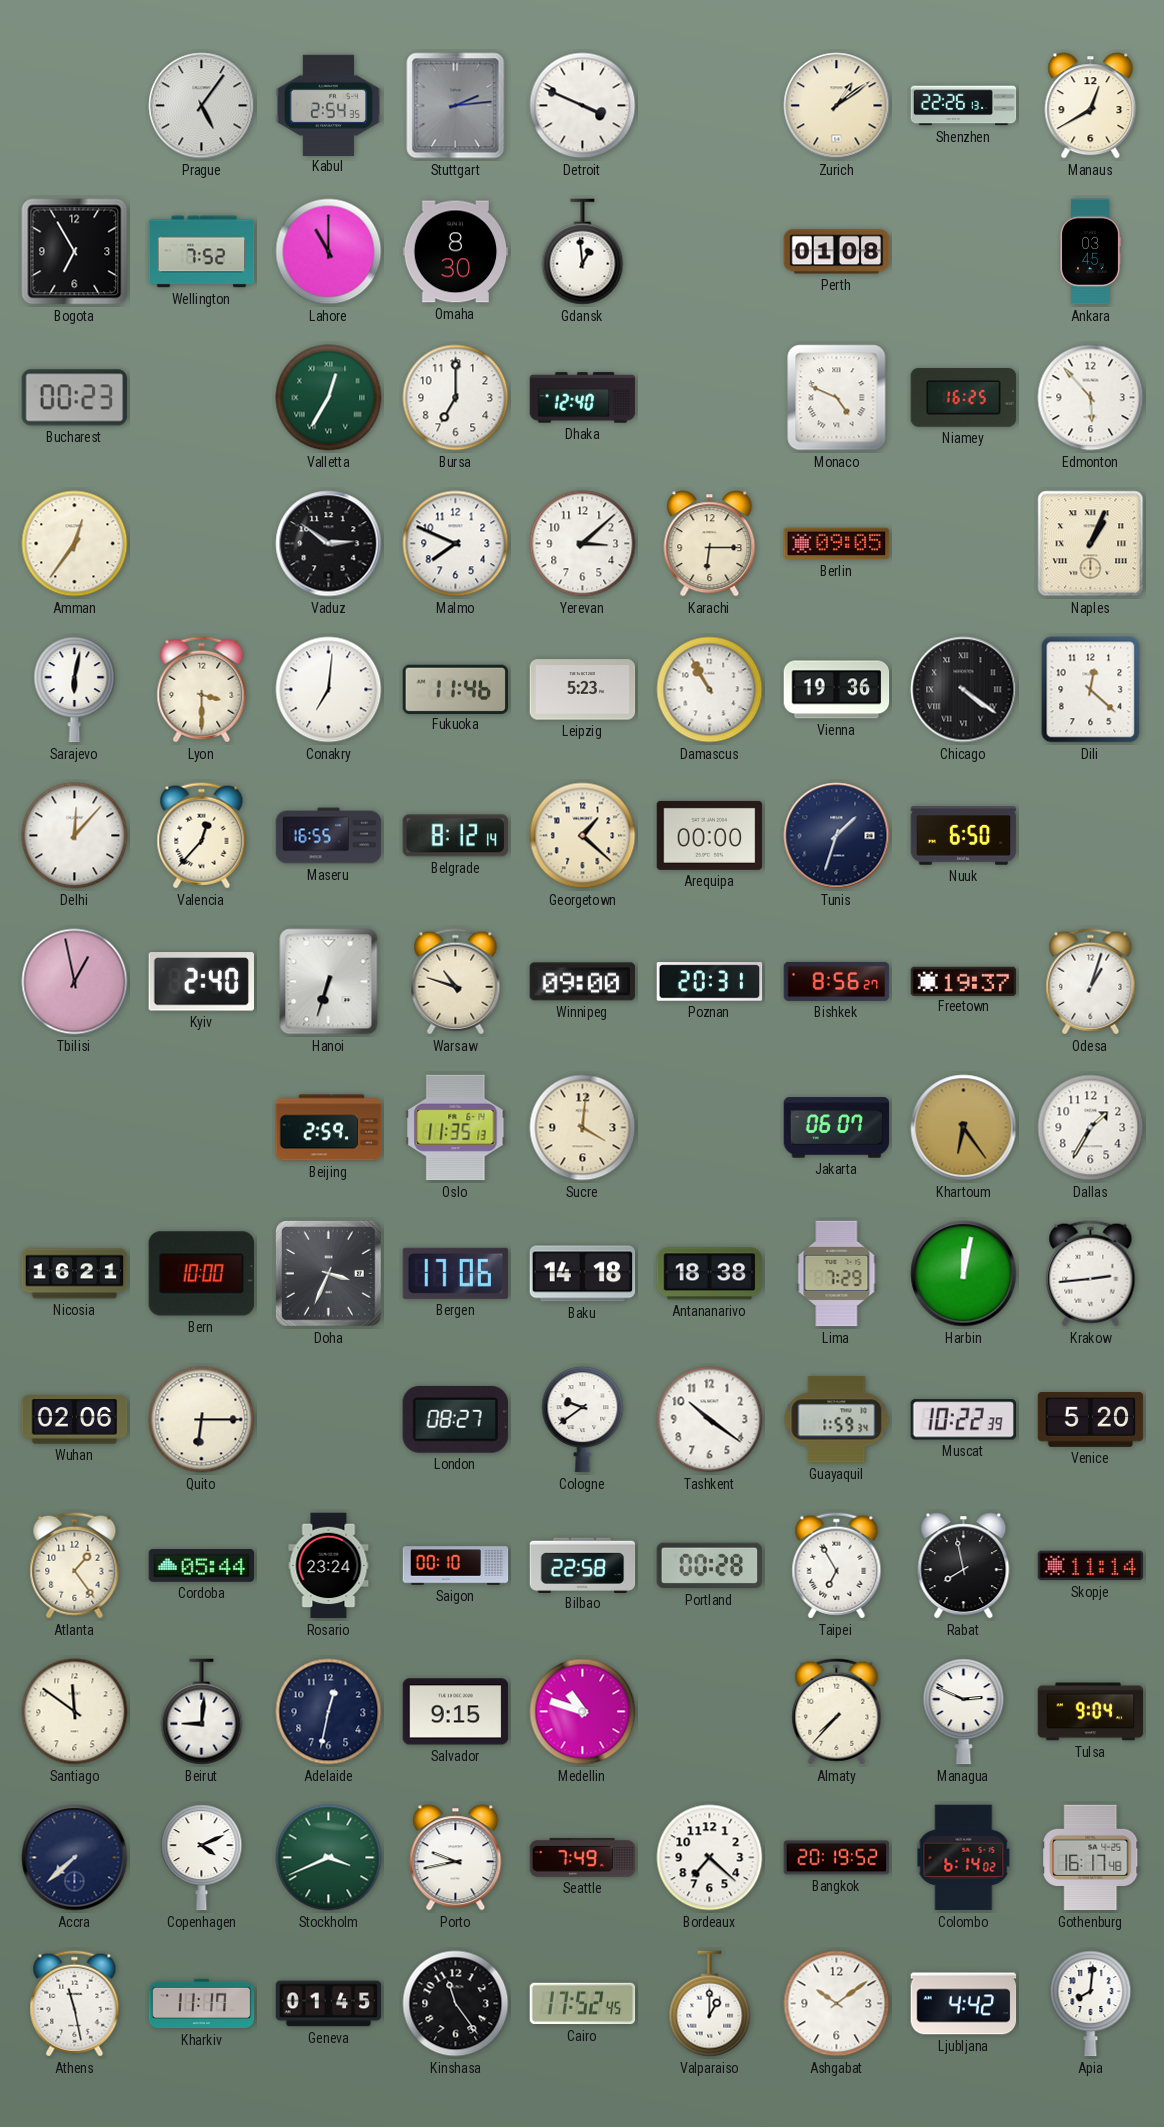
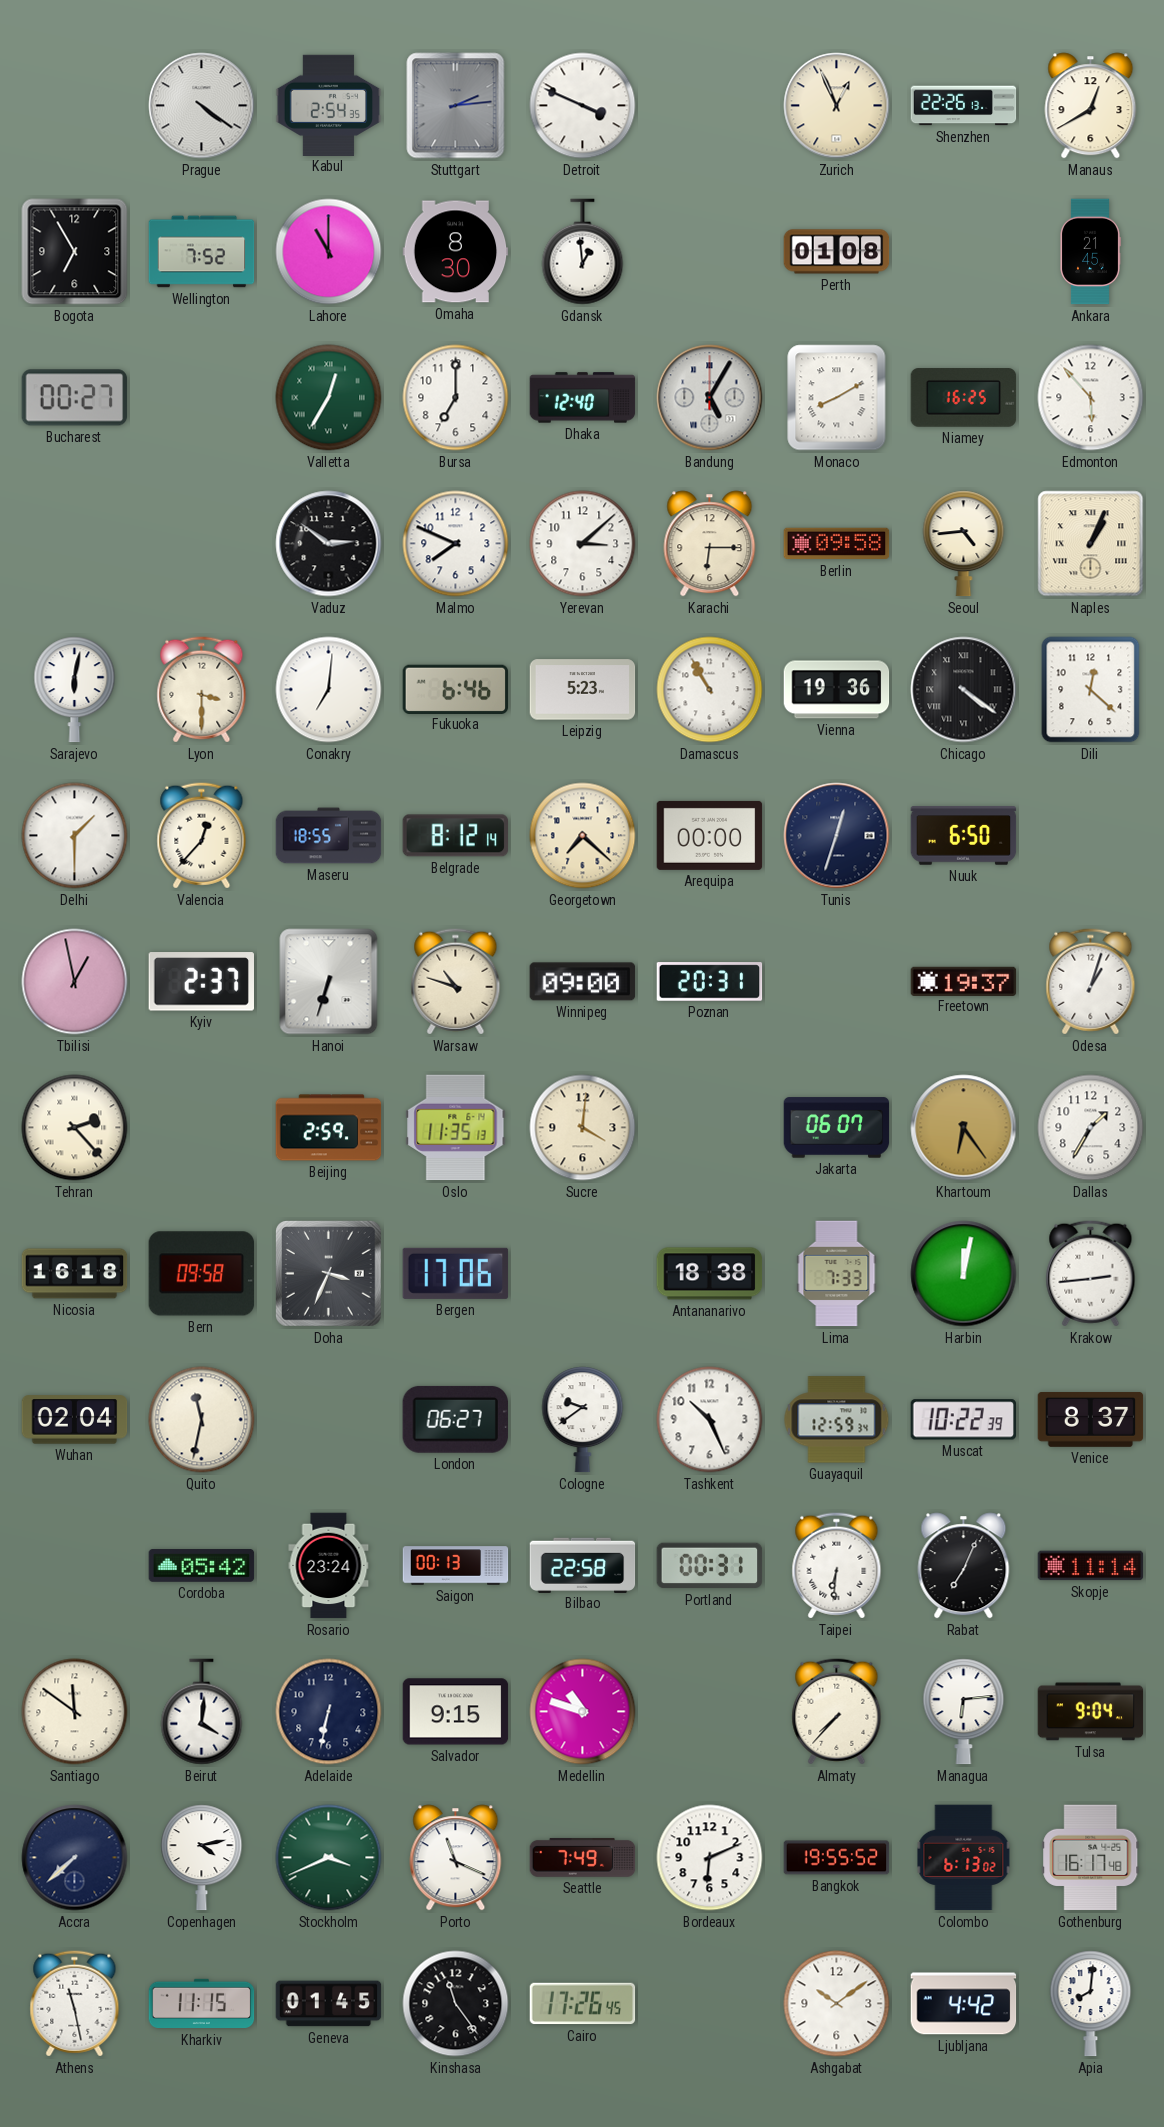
Prague: 5:06 -> 4:21 (202, 106)
Zurich: 1:09 -> 12:56 (837, 106)
Ankara: 03:45 -> 21:45 (1090, 252)
Bucharest: 00:23 -> 00:27 (75, 398)
Bandung: none -> 5:05 (710, 398)
Monaco: 4:49 -> 8:10 (837, 398)
Amman: 12:36 -> none (75, 544)
Berlin: 09:05 -> 09:58 (837, 544)
Seoul: none -> 4:44 (964, 544)
Fukuoka: 11:46 -> 6:46 (456, 689)
Delhi: 12:07 -> 1:30 (75, 836)
Maseru: 16:55 -> 18:55 (329, 836)
Georgetown: 1:22 -> 7:22 (583, 836)
Tunis: 1:33 -> 12:33 (837, 836)
Kyiv: 2:40 -> 2:37 (201, 982)
Bishkek: 8:56 -> none (837, 981)
Tehran: none -> 2:23 (75, 1128)
Nicosia: 16:21 -> 16:18 (75, 1274)
Bern: 10:00 -> 09:58 (202, 1274)
Baku: 14:18 -> none (583, 1274)
Lima: 7:29 -> 7:33 (837, 1274)
Wuhan: 02:06 -> 02:04 (75, 1420)
Quito: 6:15 -> 11:32 (202, 1420)
London: 08:27 -> 06:27 (455, 1419)
Tashkent: 10:21 -> 10:26 (710, 1420)
Guayaquil: 1:59 -> 12:59 (837, 1420)
Venice: 5:20 -> 8:37 (1091, 1420)
Atlanta: 1:24 -> none (75, 1566)
Cordoba: 05:44 -> 05:42 (202, 1566)
Saigon: 00:10 -> 00:13 (456, 1566)
Portland: 00:28 -> 00:31 (710, 1566)
Taipei: 6:55 -> 6:31 (837, 1566)
Rabat: 7:58 -> 7:04 (964, 1566)
Beirut: 9:01 -> 4:01 (202, 1712)
Adelaide: 12:32 -> 6:32 (329, 1712)
Managua: 2:49 -> 6:14 (964, 1712)
Copenhagen: 4:11 -> 4:13 (202, 1858)
Porto: 9:43 -> 11:19 (456, 1858)
Bordeaux: 7:22 -> 6:11 (710, 1858)
Bangkok: 20:19 -> 19:55 (837, 1858)
Colombo: 6:14 -> 6:13 (964, 1858)
Kharkiv: 11:17 -> 11:15 (202, 2004)
Cairo: 17:52 -> 17:26 (583, 2004)
Valparaiso: 1:00 -> none (710, 2004)
